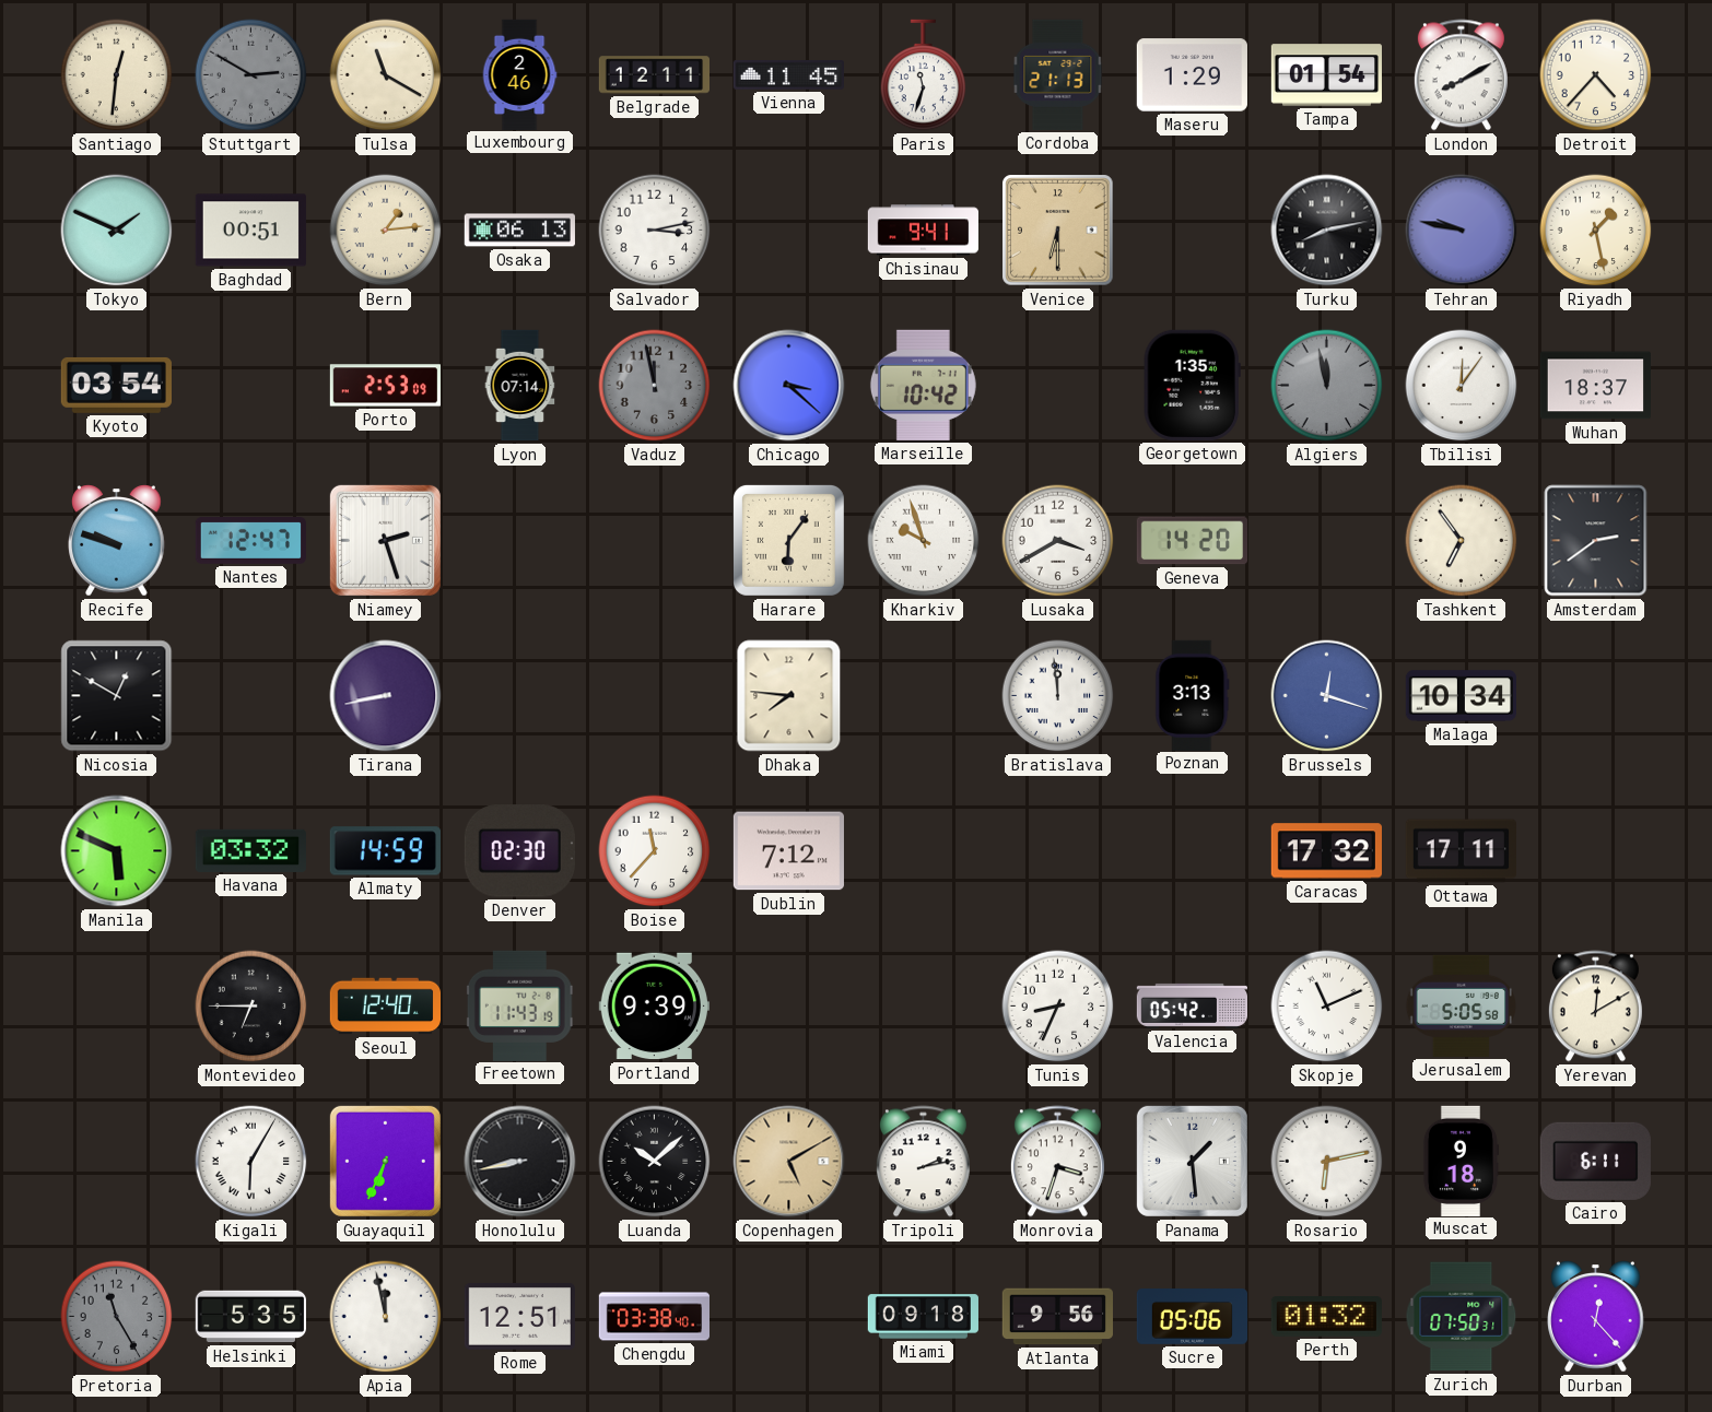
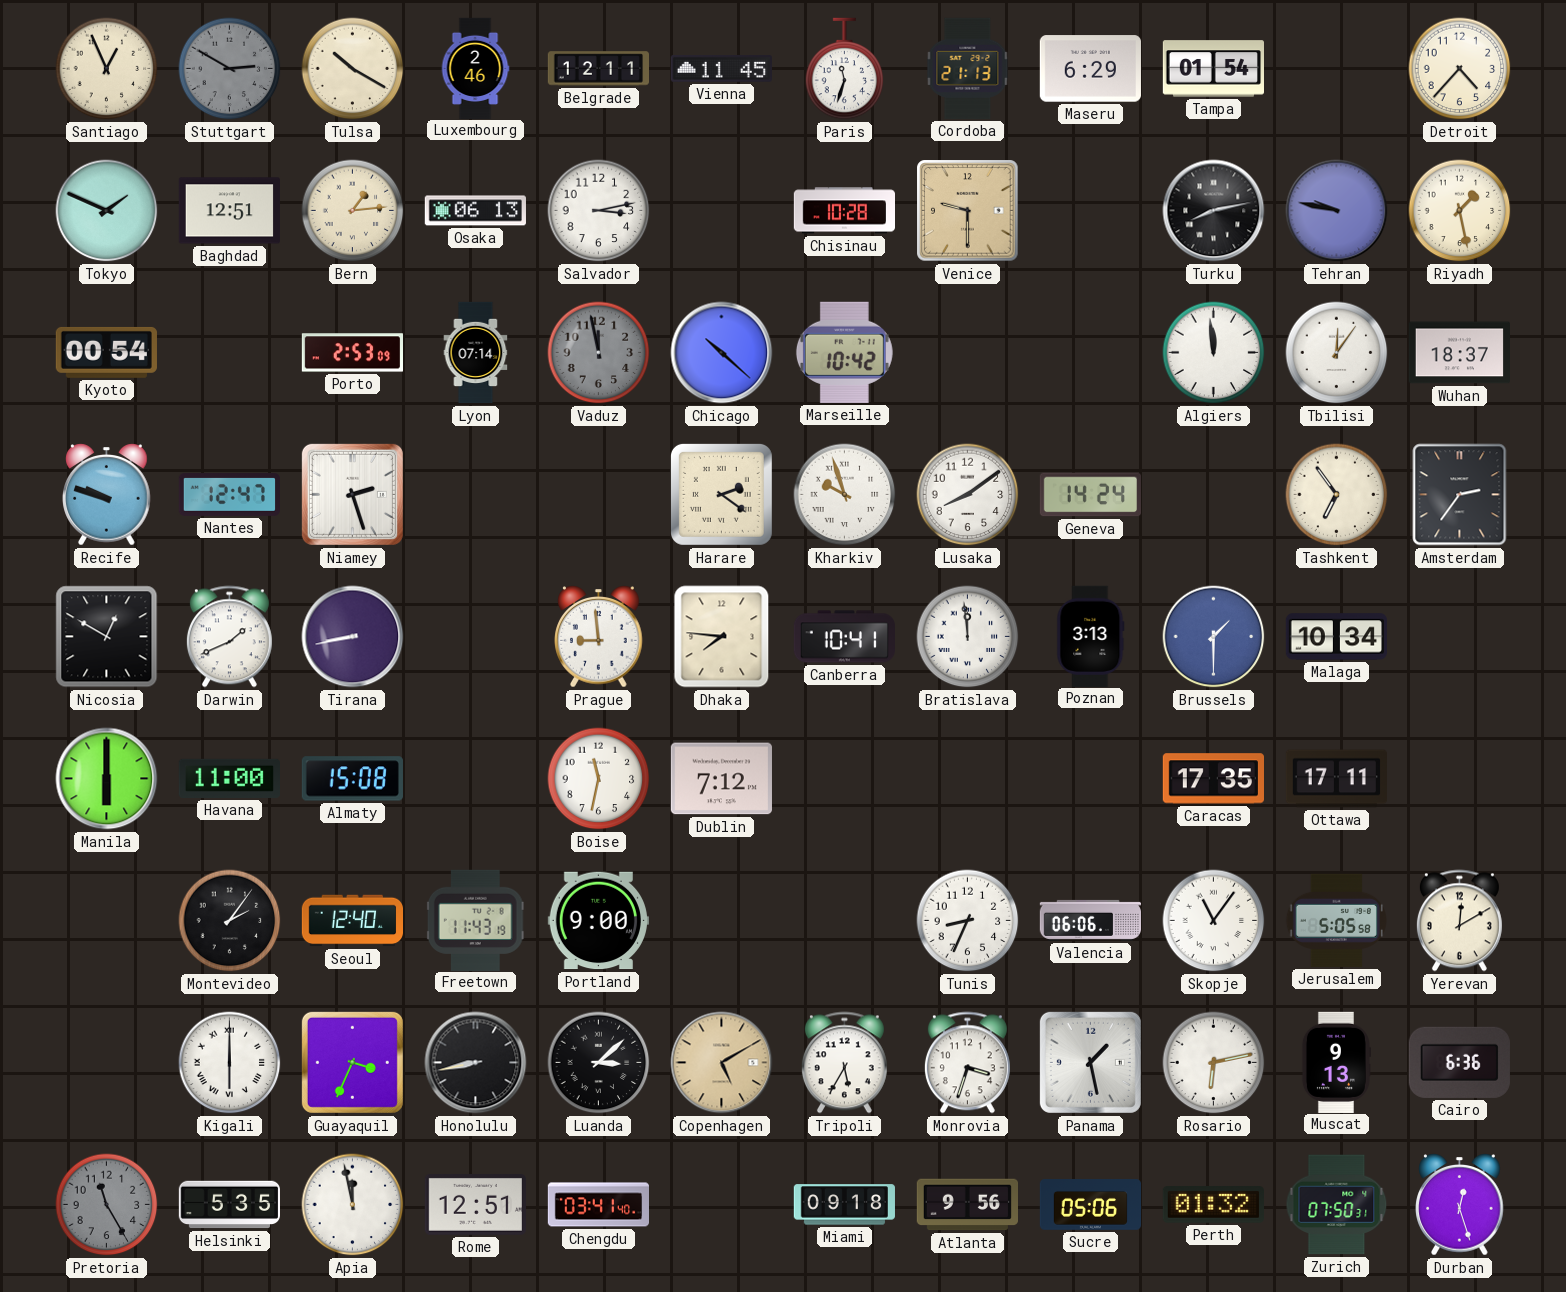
Santiago: 12:31 -> 12:56 (107, 69)
Tulsa: 11:20 -> 10:20 (353, 69)
Maseru: 1:29 -> 6:29 (1090, 69)
London: 8:10 -> none (1461, 75)
Baghdad: 00:51 -> 12:51 (229, 211)
Chisinau: 9:41 -> 10:28 (844, 211)
Venice: 6:30 -> 9:30 (968, 211)
Kyoto: 03:54 -> 00:54 (106, 352)
Chicago: 3:22 -> 10:22 (722, 353)
Georgetown: 1:35 -> none (1192, 385)
Algiers: 11:58 -> 11:59 (1214, 353)
Algiers dial: grey -> white (1214, 353)
Harare: 6:06 -> 2:21 (721, 494)
Lusaka: 3:40 -> 8:09 (968, 495)
Geneva: 14:20 -> 14:24 (1090, 495)
Amsterdam: 2:39 -> 2:36 (1460, 495)
Darwin: none -> 1:41 (229, 637)
Prague: none -> 8:59 (599, 637)
Canberra: none -> 10:41 (844, 637)
Brussels: 12:18 -> 1:30 (1214, 637)
Manila: 5:49 -> 6:00 (107, 779)
Havana: 03:32 -> 11:00 (229, 778)
Almaty: 14:59 -> 15:08 (352, 779)
Denver: 02:30 -> none (519, 851)
Boise: 11:37 -> 11:32 (599, 779)
Caracas: 17:32 -> 17:35 (1213, 779)
Montevideo: 6:45 -> 2:06 (230, 921)
Portland: 9:39 -> 9:00 (598, 921)
Valencia: 05:42 -> 06:06 (1090, 920)
Skopje: 11:11 -> 11:06 (1214, 921)
Kigali: 6:05 -> 6:00 (230, 1063)
Guayaquil: 6:34 -> 3:34 (352, 1062)
Luanda: 10:08 -> 3:08 (599, 1063)
Tripoli: 2:13 -> 5:35 (844, 1063)
Panama: 1:29 -> 1:28 (1090, 1062)
Muscat: 9:18 -> 9:13 (1336, 1062)
Cairo: 6:11 -> 6:36 (1459, 1062)
Chengdu: 03:38 -> 03:41 (598, 1205)
Durban: 12:23 -> 12:27 (1460, 1205)
